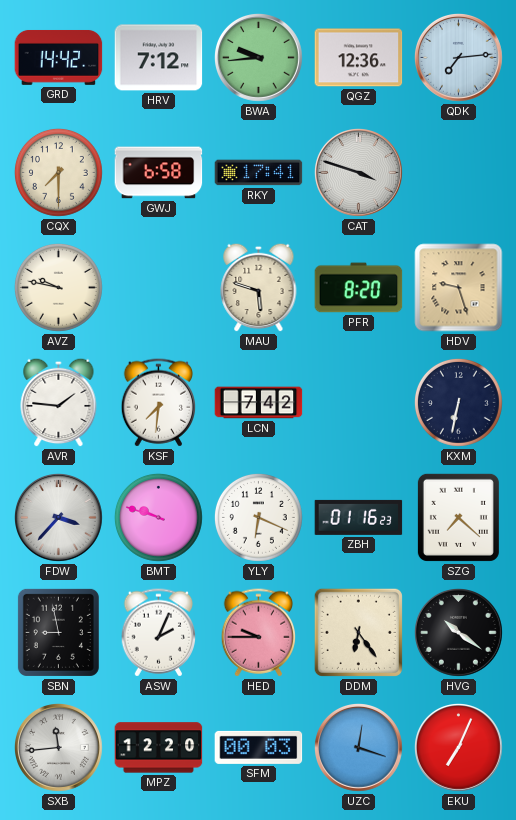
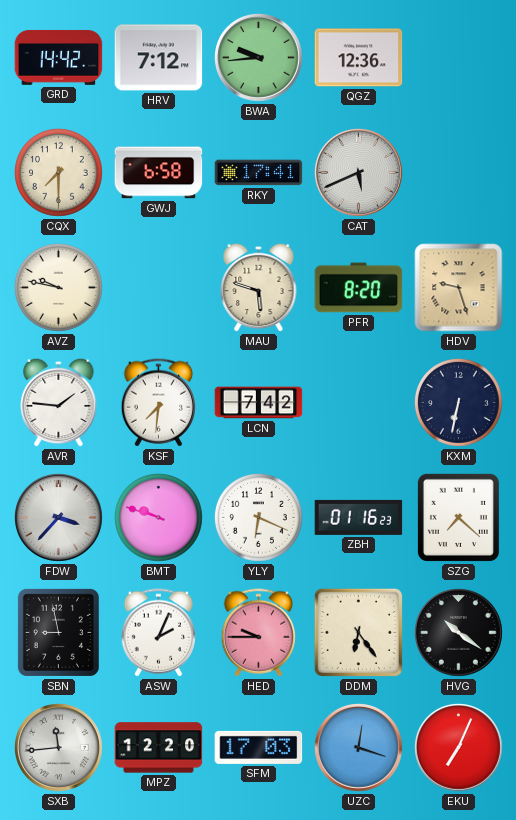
QDK: 7:14 -> none (459, 58)
CAT: 3:48 -> 5:41 (359, 173)
SFM: 00:03 -> 17:03 (259, 747)
